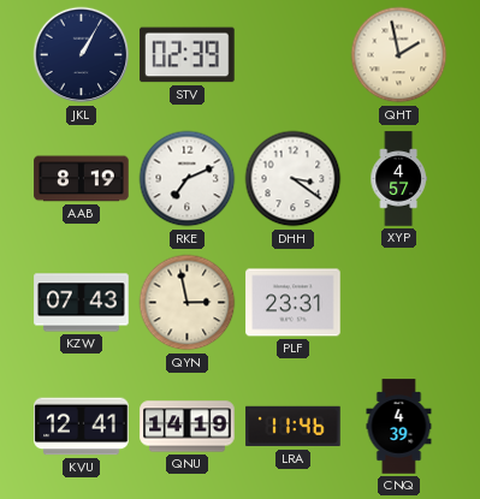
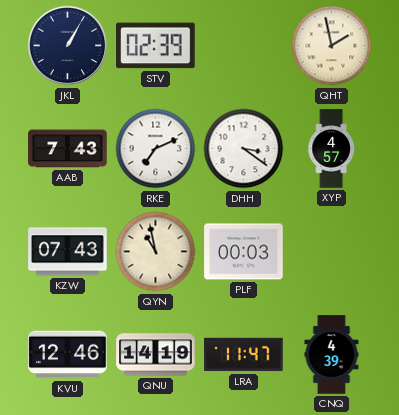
AAB: 8:19 -> 7:43 (68, 149)
QYN: 2:58 -> 10:58 (156, 252)
PLF: 23:31 -> 00:03 (244, 252)
KVU: 12:41 -> 12:46 (68, 355)
LRA: 11:46 -> 11:47 (244, 355)
